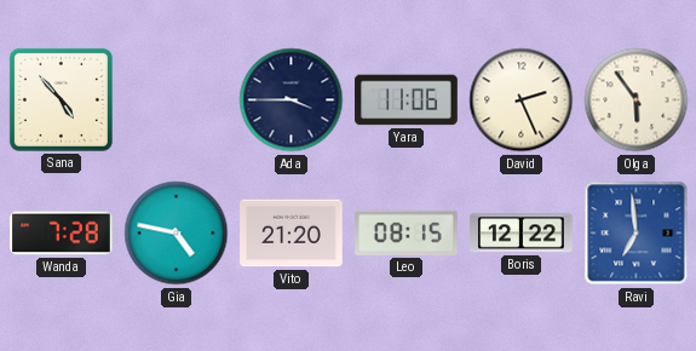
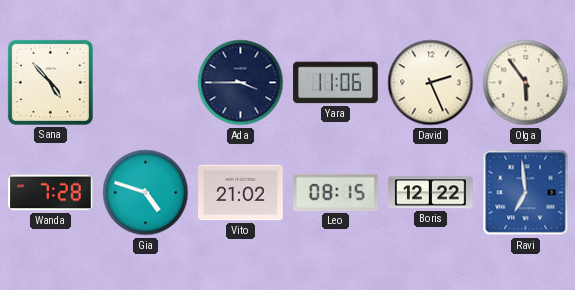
Gia: 4:47 -> 4:48 (146, 193)
Vito: 21:20 -> 21:02 (241, 193)
